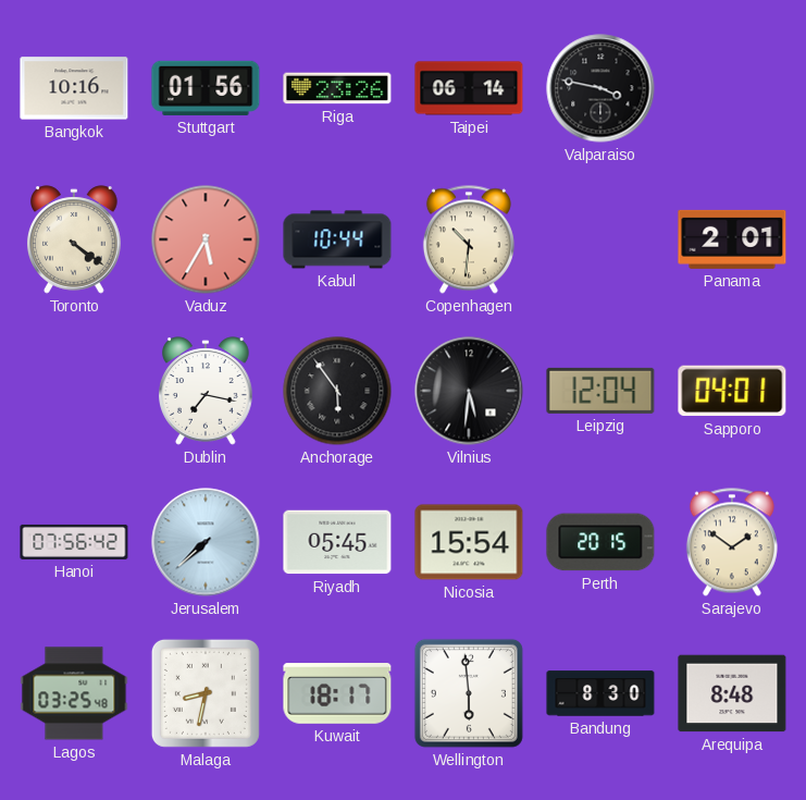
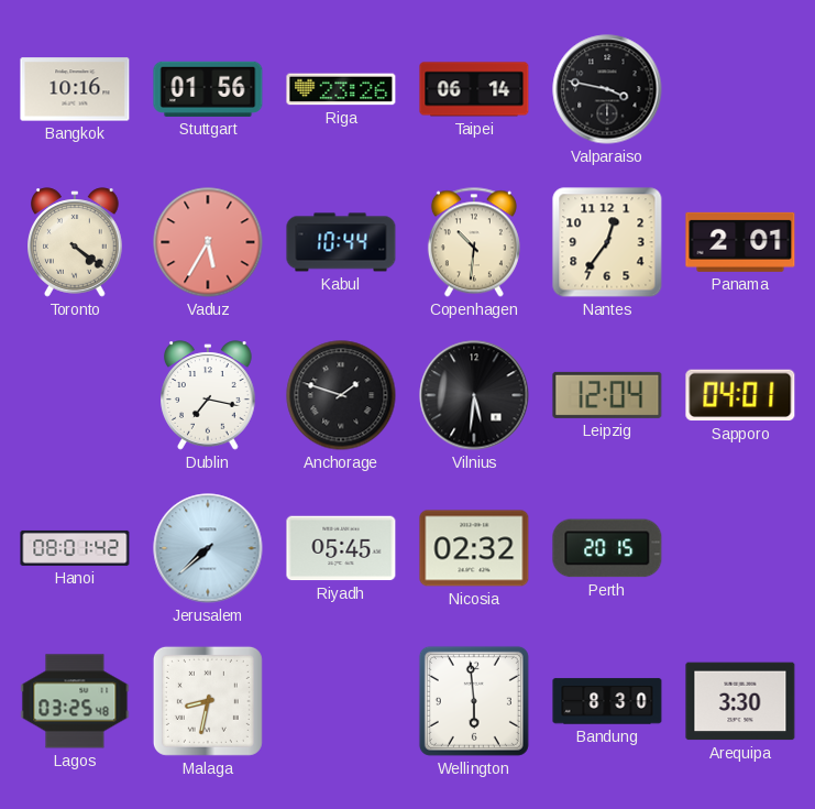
Nantes: none -> 12:36 (607, 242)
Anchorage: 5:54 -> 1:48 (341, 395)
Hanoi: 07:56 -> 08:01 (75, 548)
Nicosia: 15:54 -> 02:32 (474, 548)
Sarajevo: 1:51 -> none (732, 542)
Kuwait: 18:17 -> none (337, 694)
Arequipa: 8:48 -> 3:30 (740, 701)
